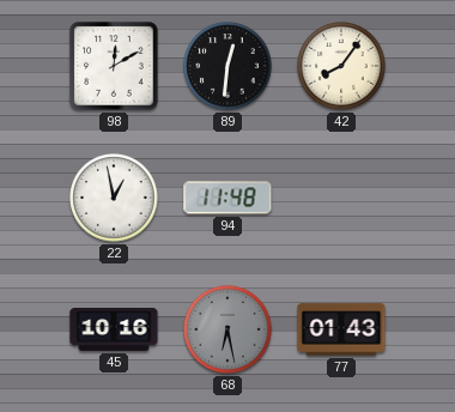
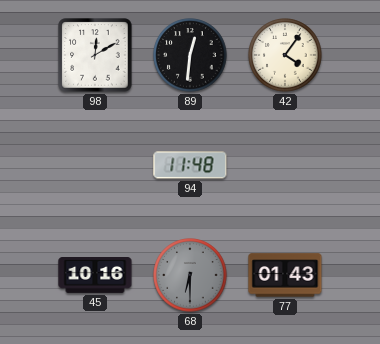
42: 8:06 -> 4:06 (285, 55)
22: 12:58 -> none (114, 198)
68: 6:28 -> 6:30 (190, 275)
